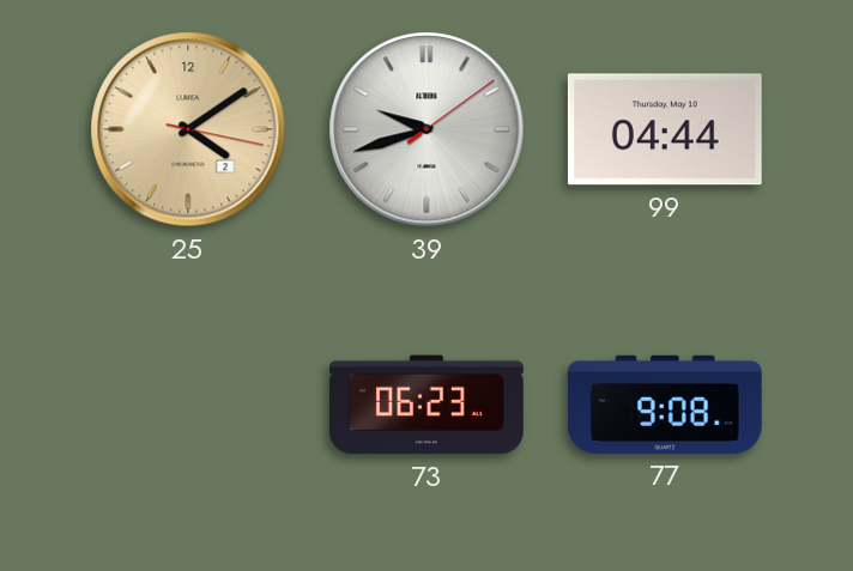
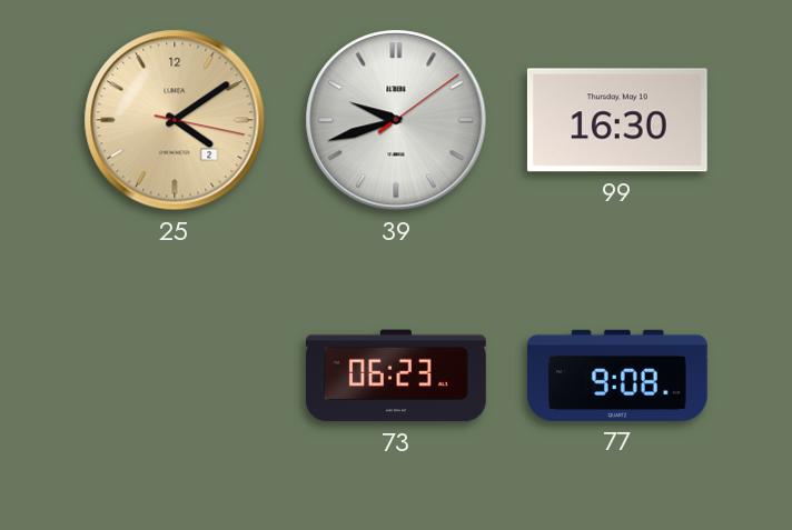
99: 04:44 -> 16:30 (617, 120)
